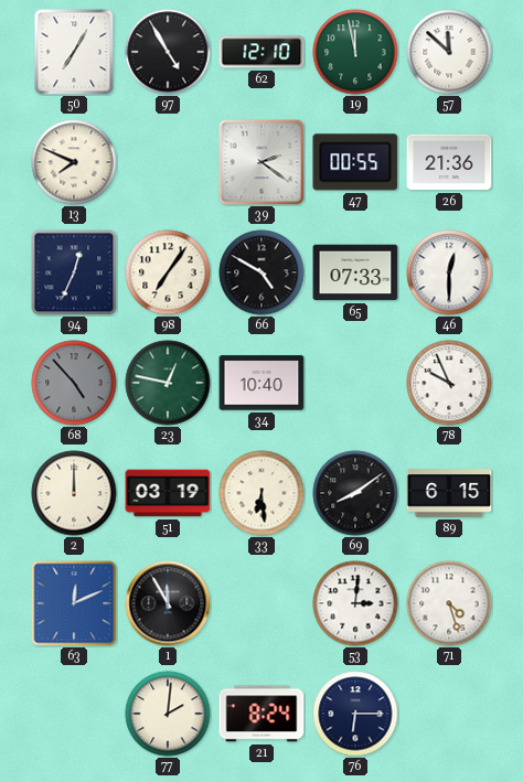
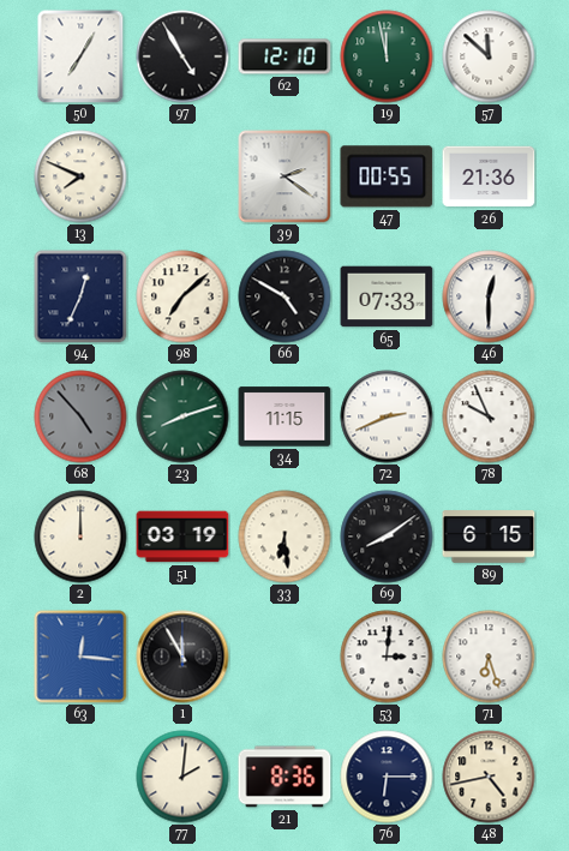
98: 7:06 -> 7:08 (182, 296)
23: 12:47 -> 8:12 (182, 416)
34: 10:40 -> 11:15 (284, 416)
72: none -> 2:41 (387, 416)
63: 12:11 -> 12:16 (80, 657)
71: 4:27 -> 6:27 (489, 657)
21: 8:24 -> 8:36 (284, 777)
48: none -> 4:43 (489, 777)
